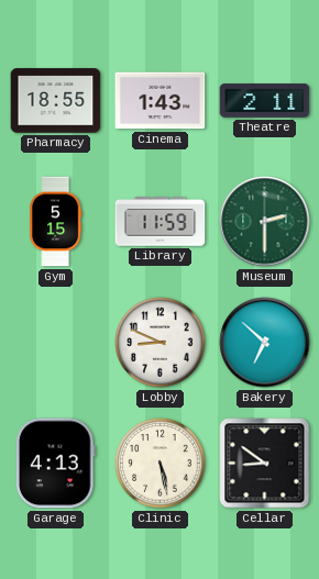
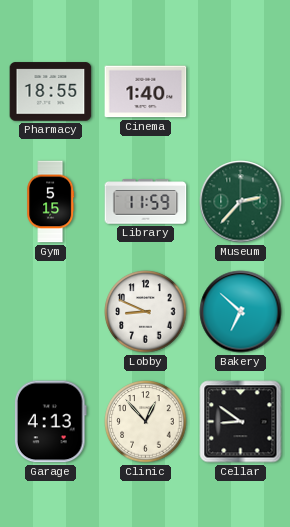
Cinema: 1:43 -> 1:40 (146, 92)
Theatre: 2:11 -> none (265, 100)
Museum: 2:30 -> 2:37 (241, 202)
Clinic: 5:28 -> 12:53 (146, 422)
